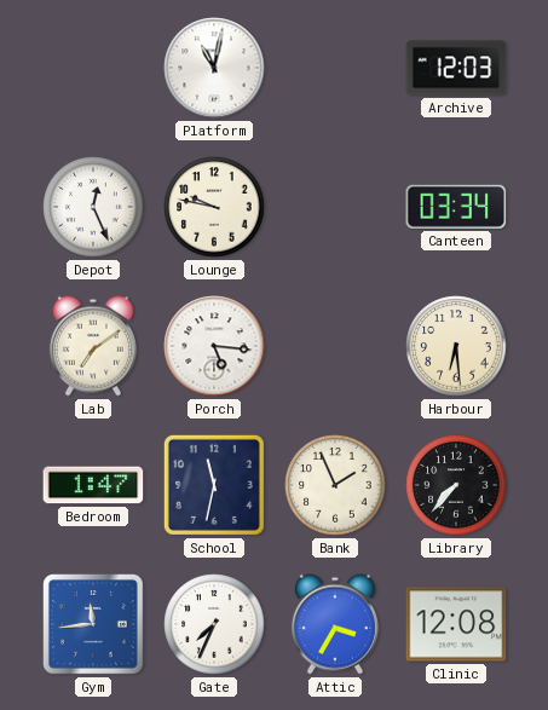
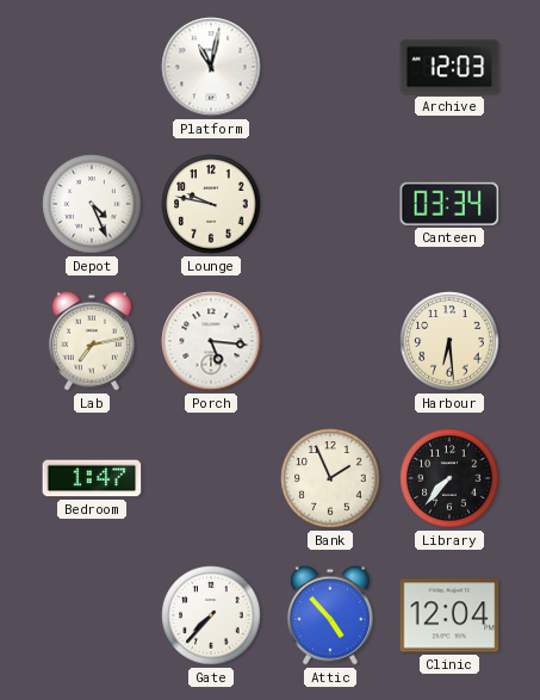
Depot: 12:26 -> 4:26 (92, 204)
Lab: 7:09 -> 7:13 (92, 341)
School: 11:32 -> none (214, 485)
Gym: 11:44 -> none (94, 625)
Gate: 7:34 -> 7:37 (211, 615)
Attic: 3:35 -> 4:53 (330, 615)
Clinic: 12:08 -> 12:04 (449, 615)
